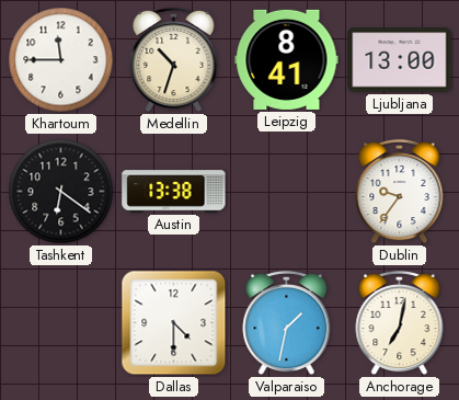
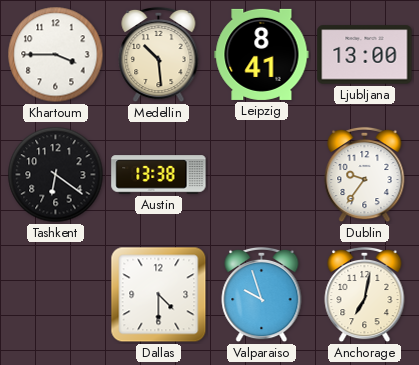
Khartoum: 11:45 -> 3:45 (56, 55)
Medellin: 10:33 -> 10:29 (159, 55)
Valparaiso: 1:32 -> 9:57 (262, 295)
